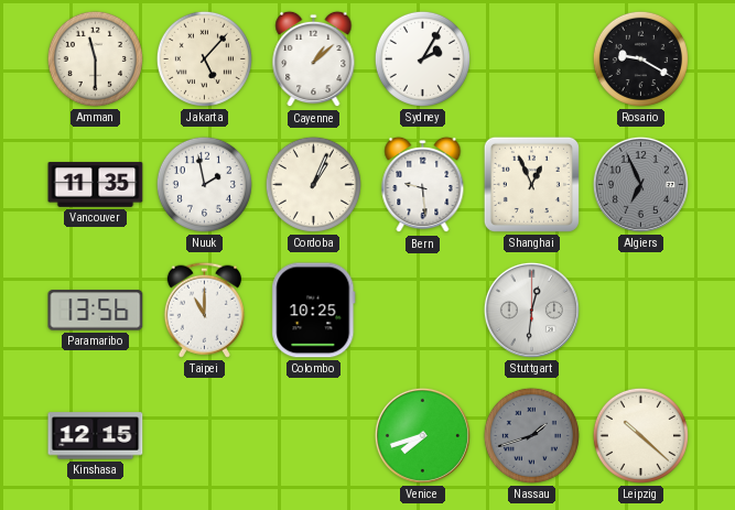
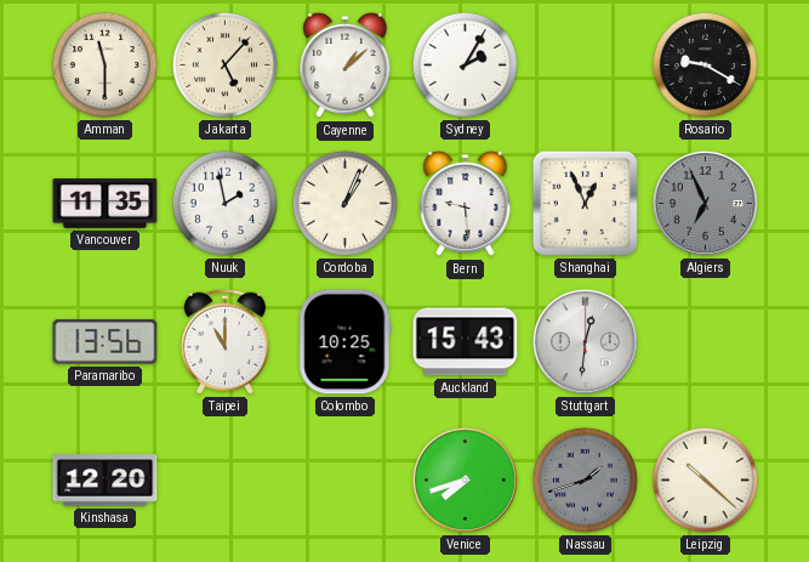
Auckland: none -> 15:43 (466, 342)
Kinshasa: 12:15 -> 12:20 (106, 481)
